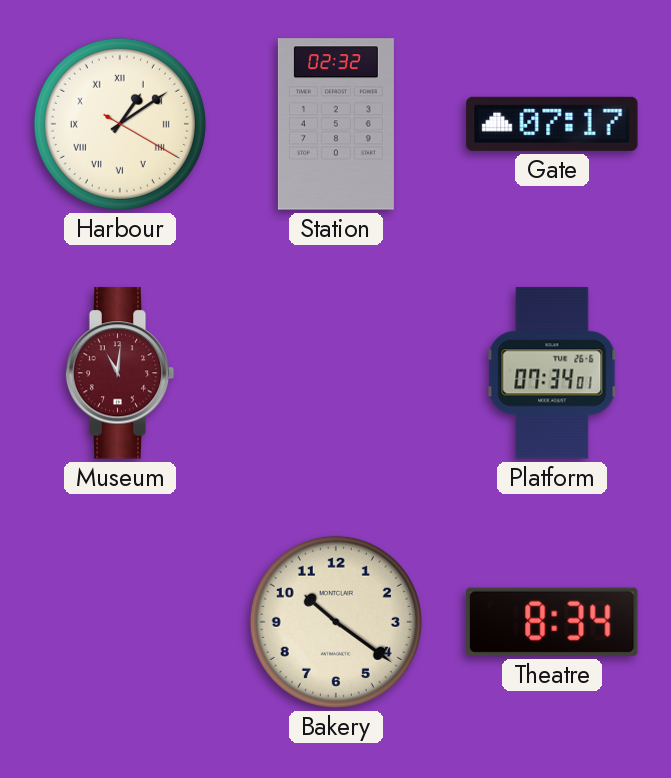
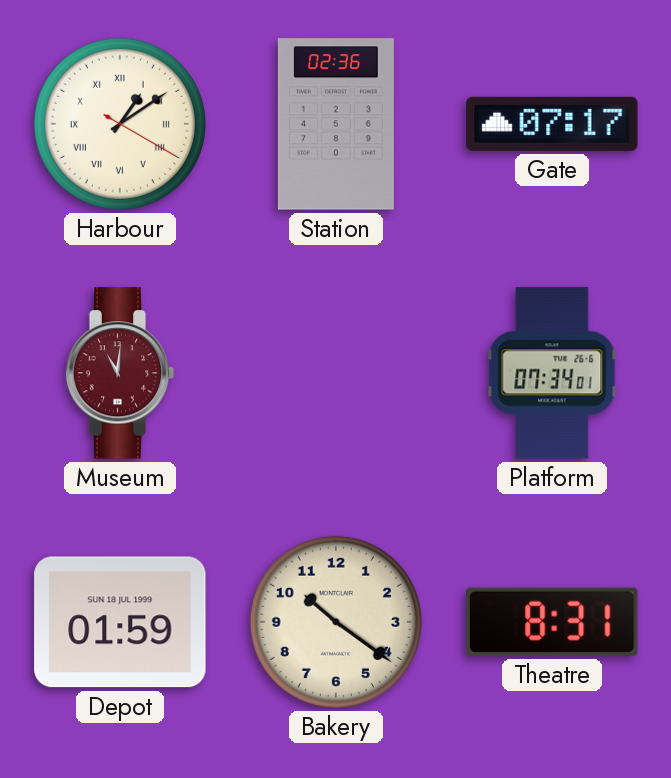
Station: 02:32 -> 02:36 (336, 124)
Depot: none -> 01:59 (120, 622)
Theatre: 8:34 -> 8:31 (552, 622)
